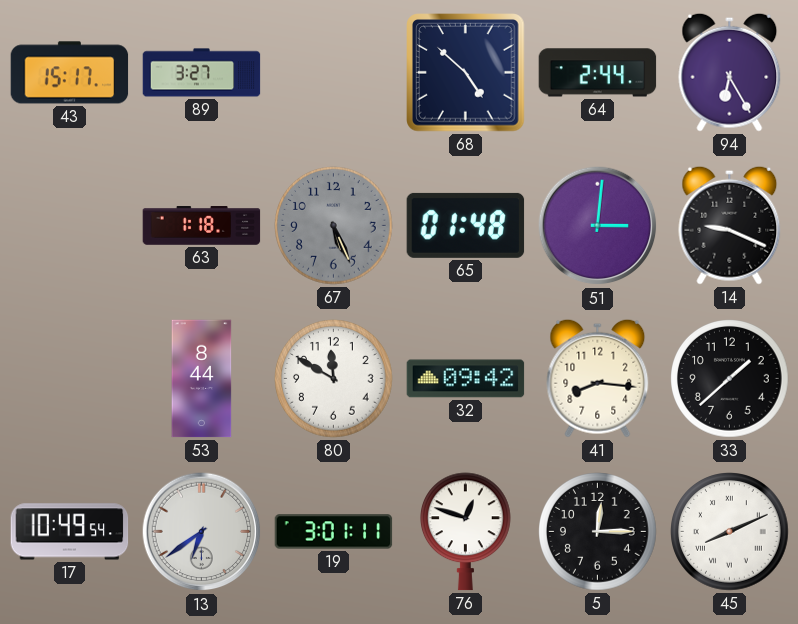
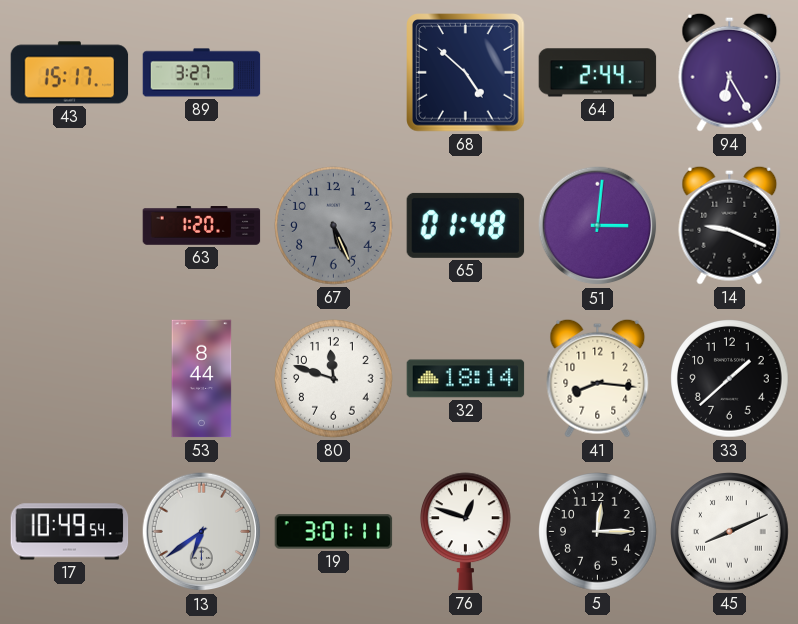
63: 1:18 -> 1:20 (202, 226)
80: 11:50 -> 11:48 (334, 379)
32: 09:42 -> 18:14 (466, 379)
